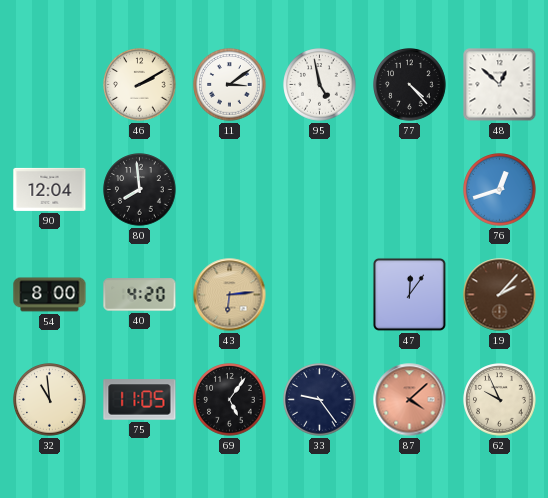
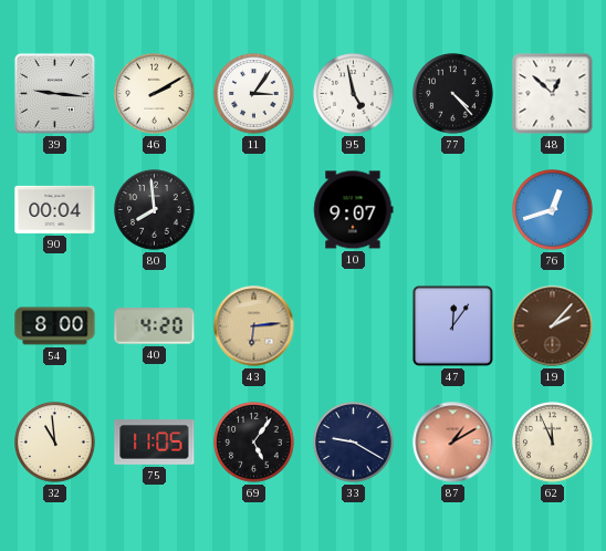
39: none -> 9:16 (54, 93)
11: 3:09 -> 3:06 (254, 94)
90: 12:04 -> 00:04 (55, 209)
10: none -> 9:07 (354, 210)
33: 9:24 -> 9:20 (354, 443)
87: 4:08 -> 1:10 (453, 443)
62: 9:56 -> 11:56 (553, 443)
